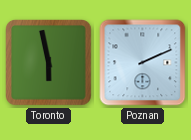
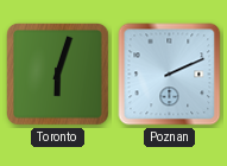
Toronto: 5:58 -> 6:03 (58, 75)
